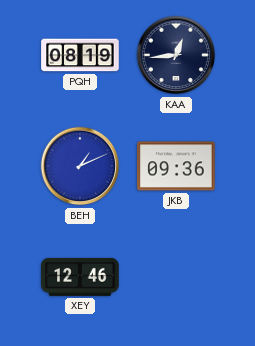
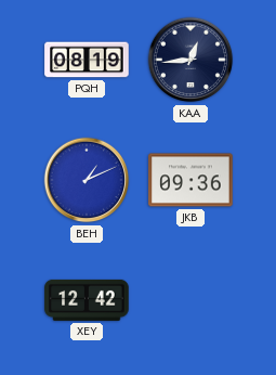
XEY: 12:46 -> 12:42 (87, 300)
